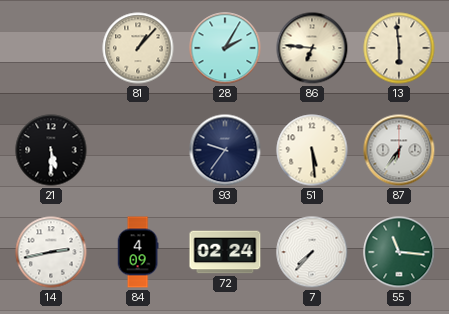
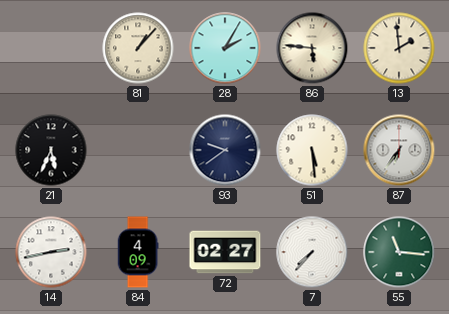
86: 6:46 -> 5:46 (312, 48)
13: 5:59 -> 1:59 (399, 48)
21: 5:30 -> 5:34 (51, 150)
93: 9:36 -> 9:39 (225, 150)
72: 02:24 -> 02:27 (225, 252)
